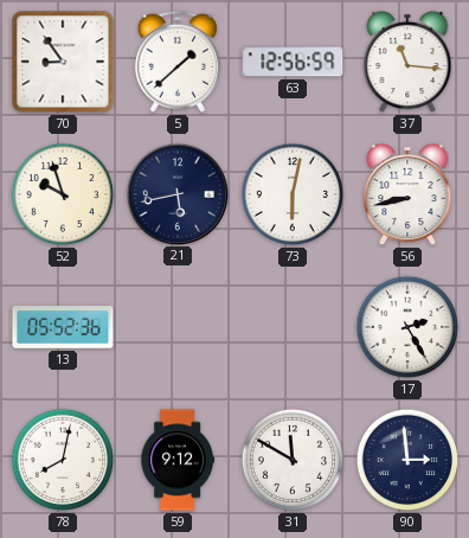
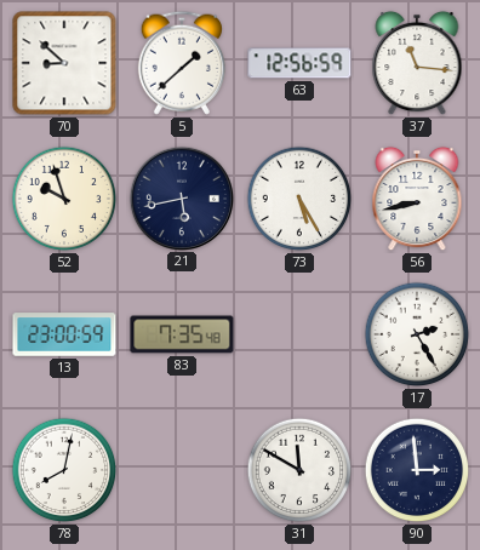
70: 8:54 -> 8:52 (64, 63)
73: 6:02 -> 5:25 (299, 199)
13: 05:52 -> 23:00 (64, 334)
83: none -> 7:35 (182, 334)
59: 9:12 -> none (178, 460)
